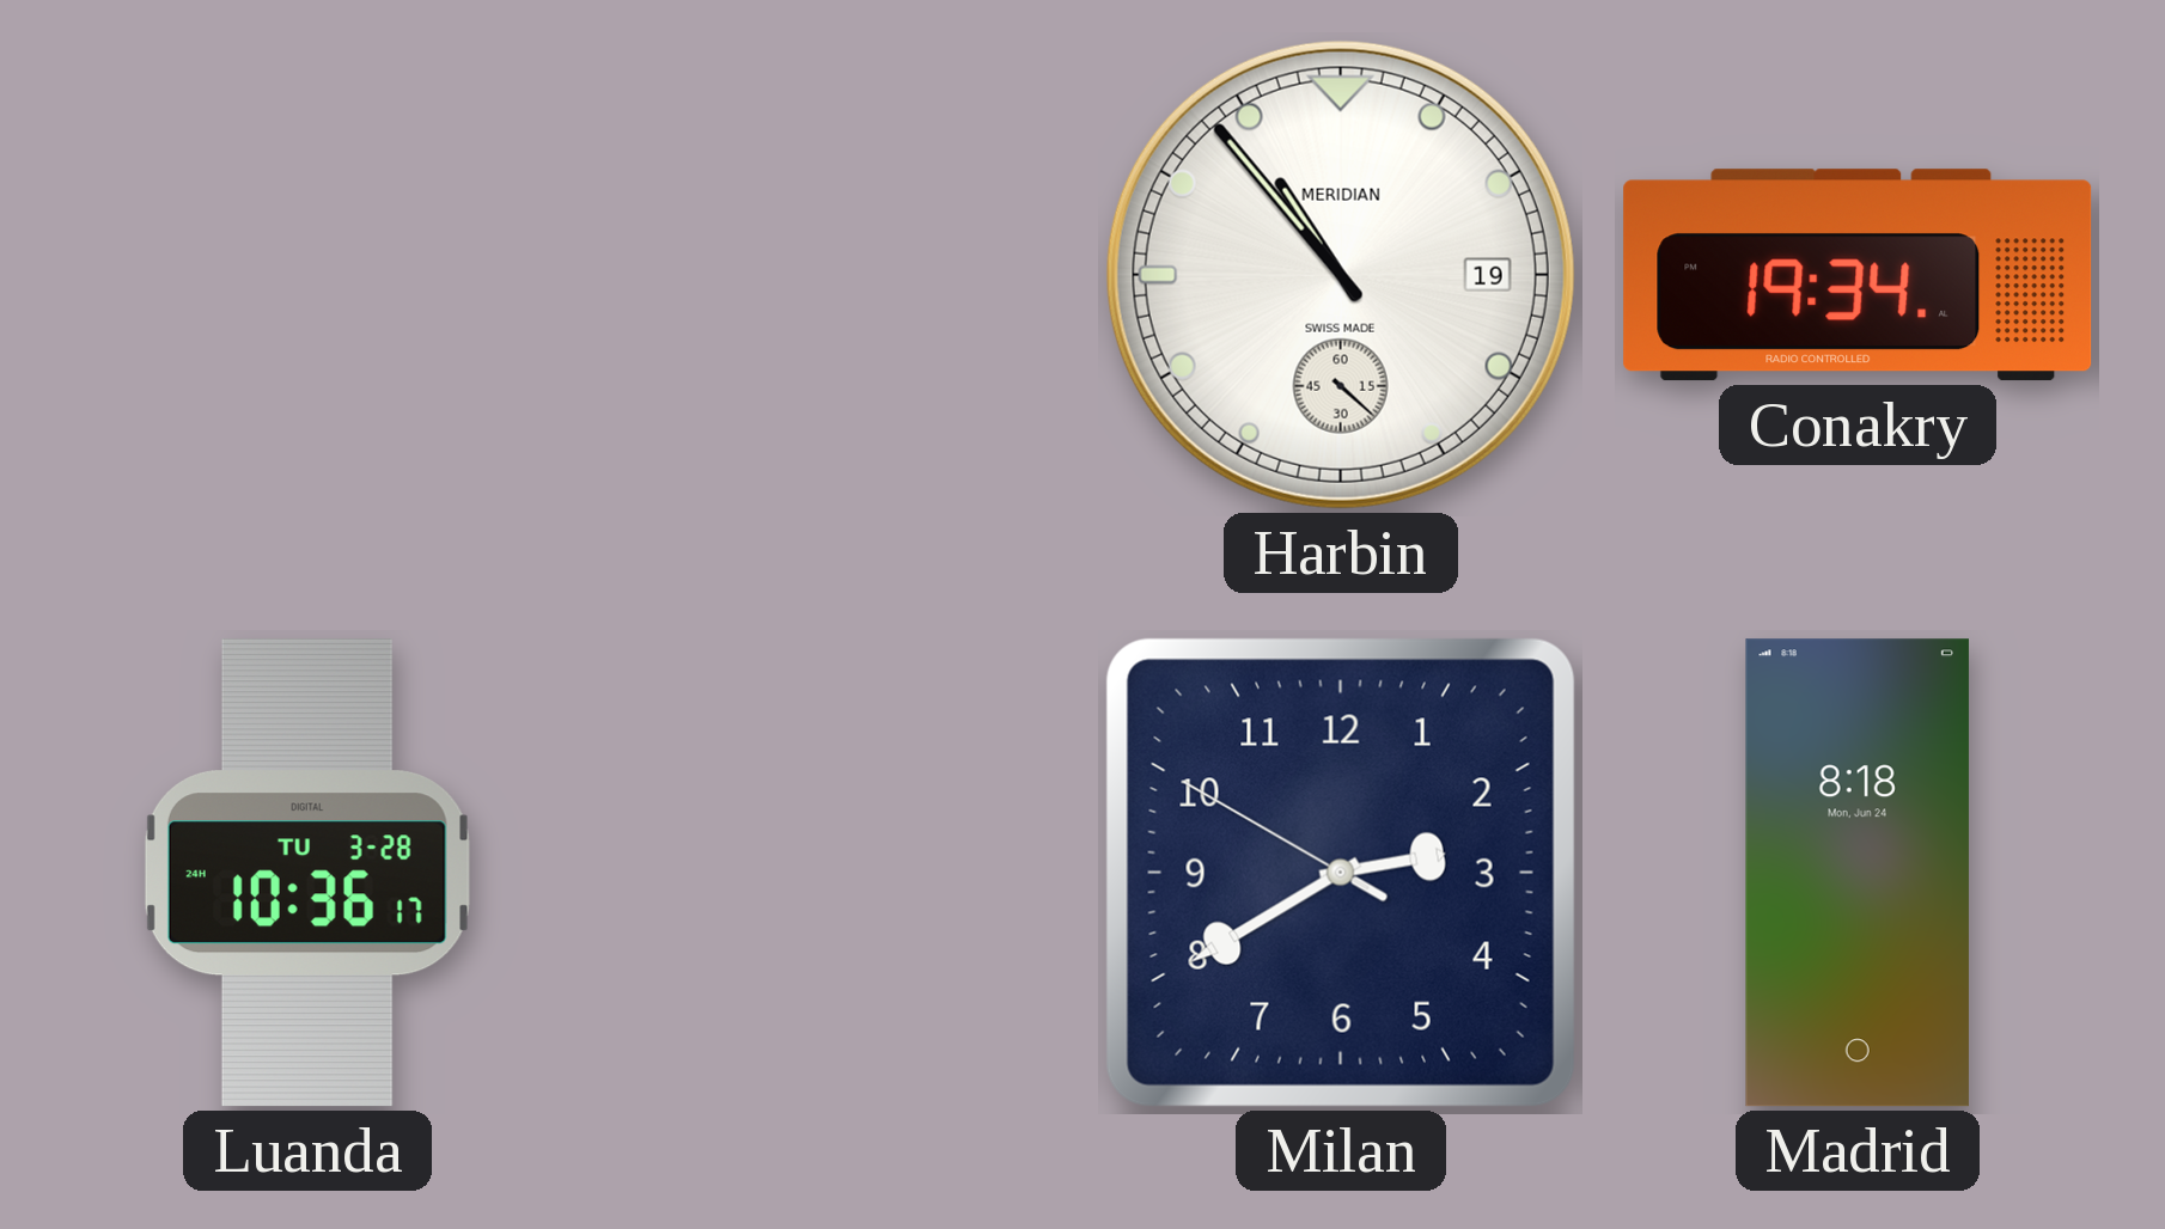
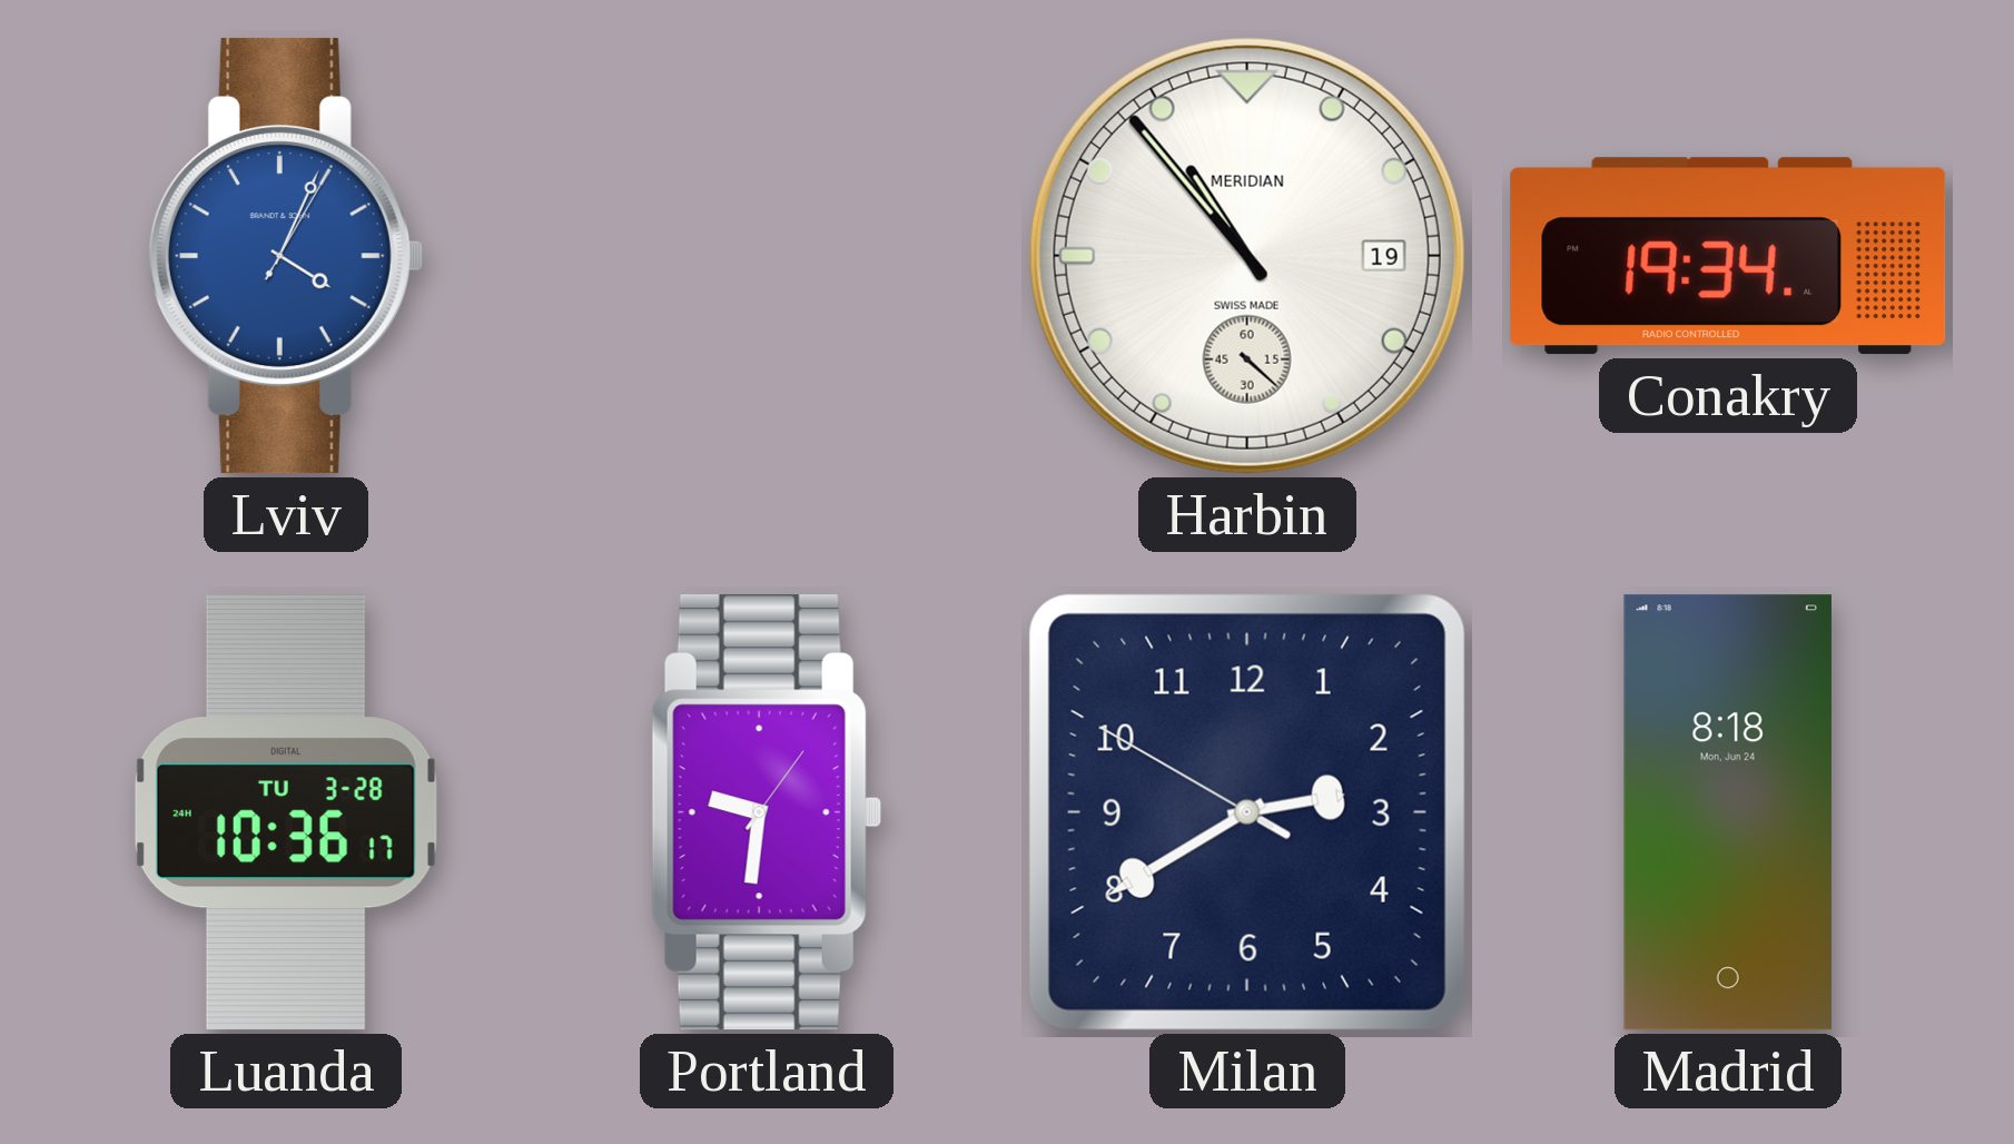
Lviv: none -> 4:04 (285, 256)
Portland: none -> 9:31 (767, 812)
